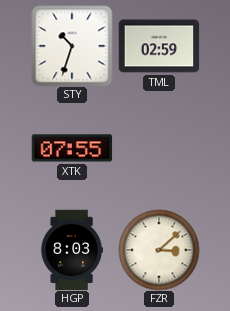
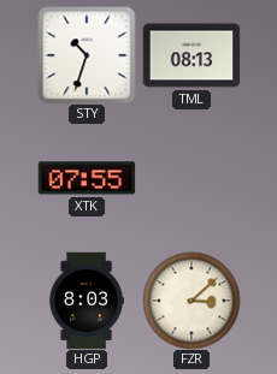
TML: 02:59 -> 08:13 (191, 55)
